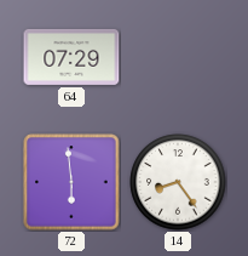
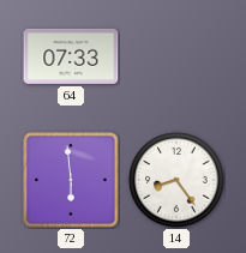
64: 07:29 -> 07:33 (71, 56)
